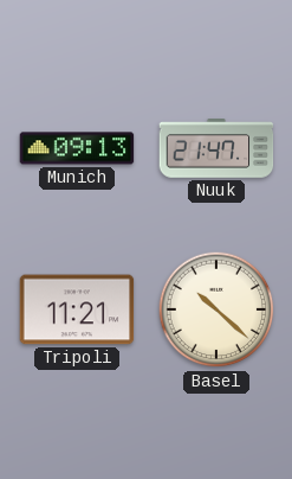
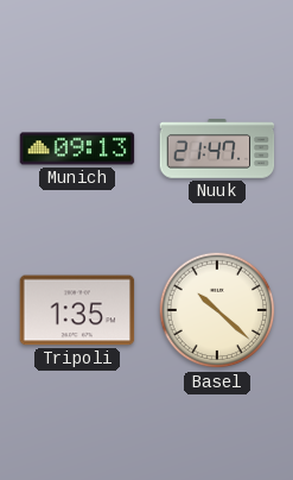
Tripoli: 11:21 -> 1:35 (77, 310)
